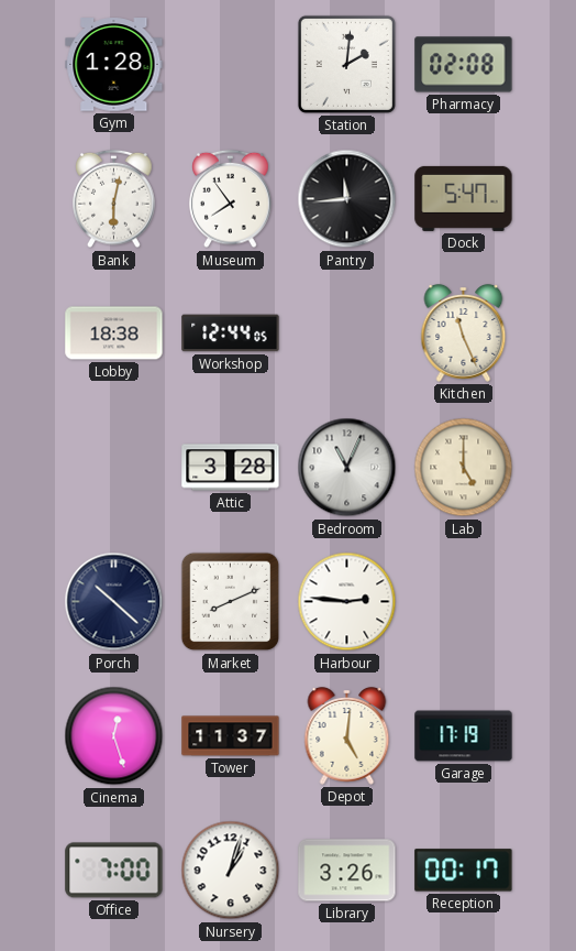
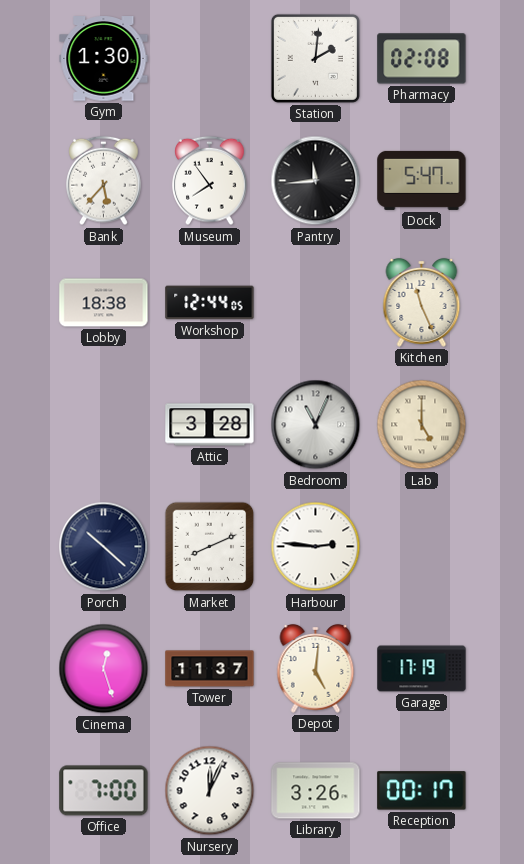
Gym: 1:28 -> 1:30 (104, 59)
Bank: 6:02 -> 5:37 (104, 181)
Nursery: 1:03 -> 12:04 (210, 791)
